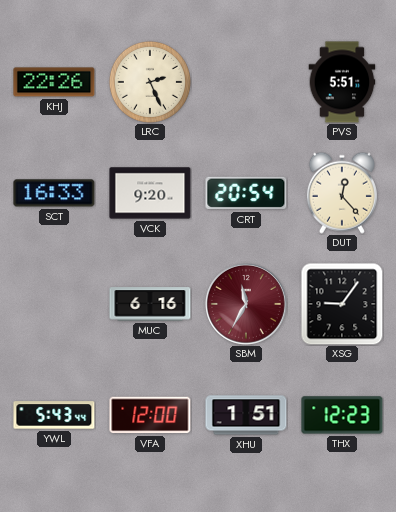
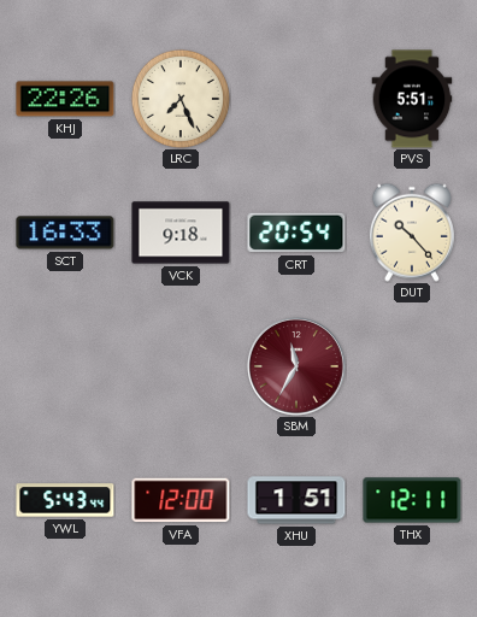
LRC: 2:26 -> 7:26 (181, 99)
VCK: 9:20 -> 9:18 (181, 233)
DUT: 12:23 -> 10:23 (412, 233)
MUC: 6:16 -> none (150, 304)
XSG: 9:06 -> none (342, 304)
THX: 12:23 -> 12:11 (412, 500)
